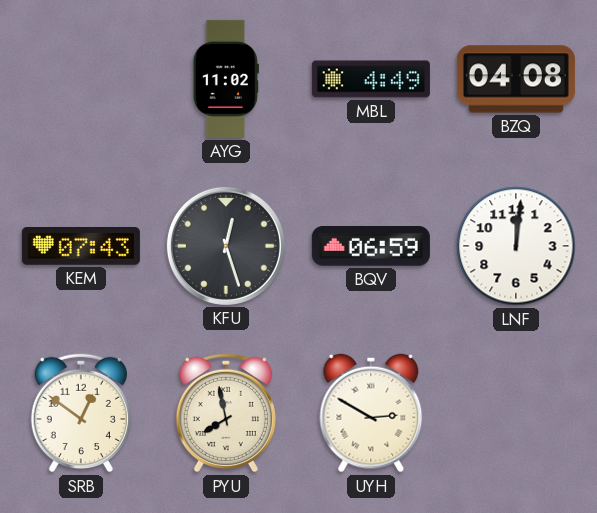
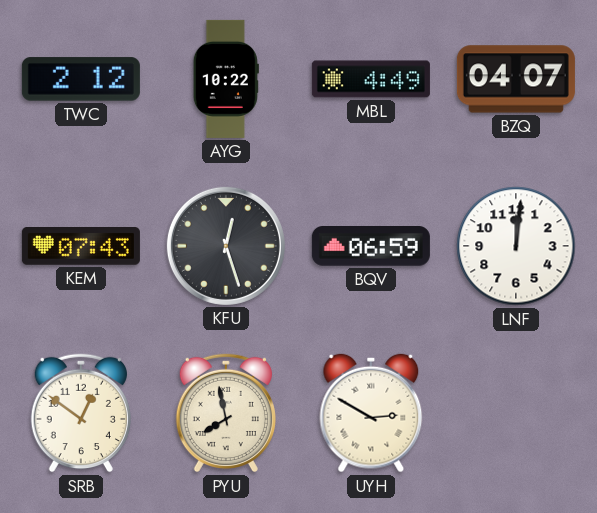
TWC: none -> 2:12 (81, 79)
AYG: 11:02 -> 10:22 (226, 79)
BZQ: 04:08 -> 04:07 (516, 79)
